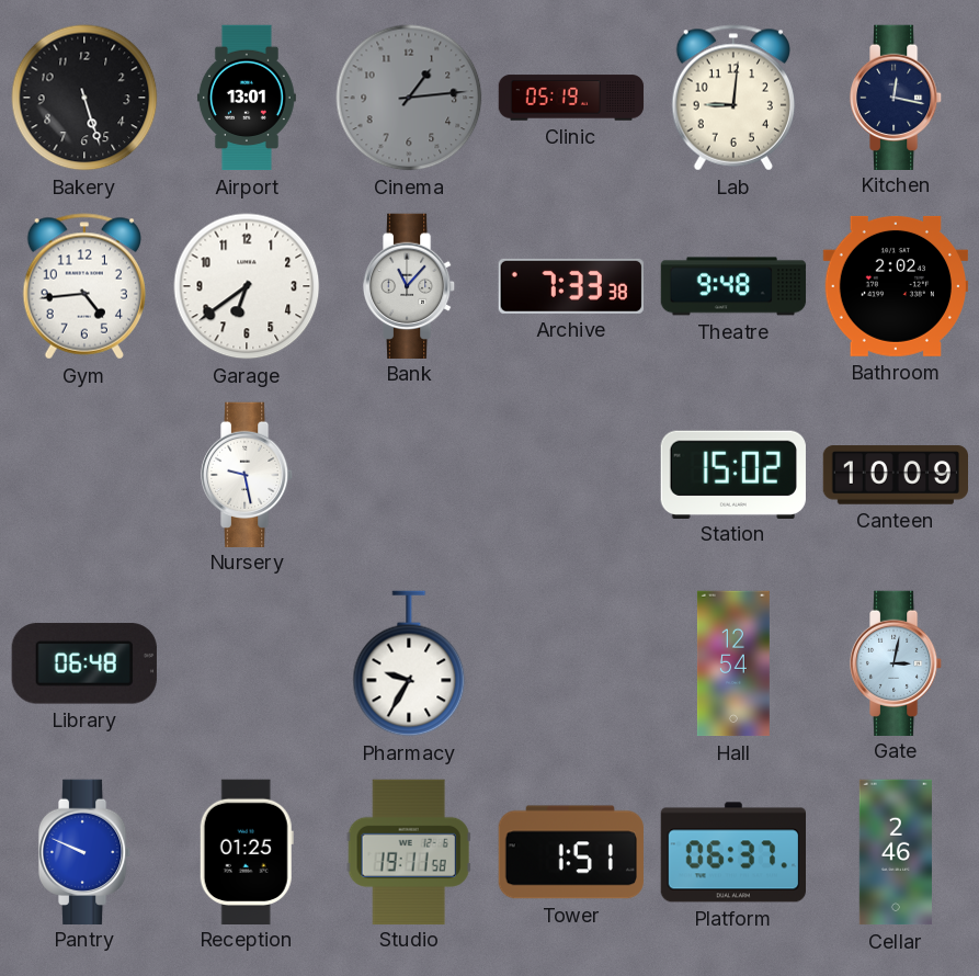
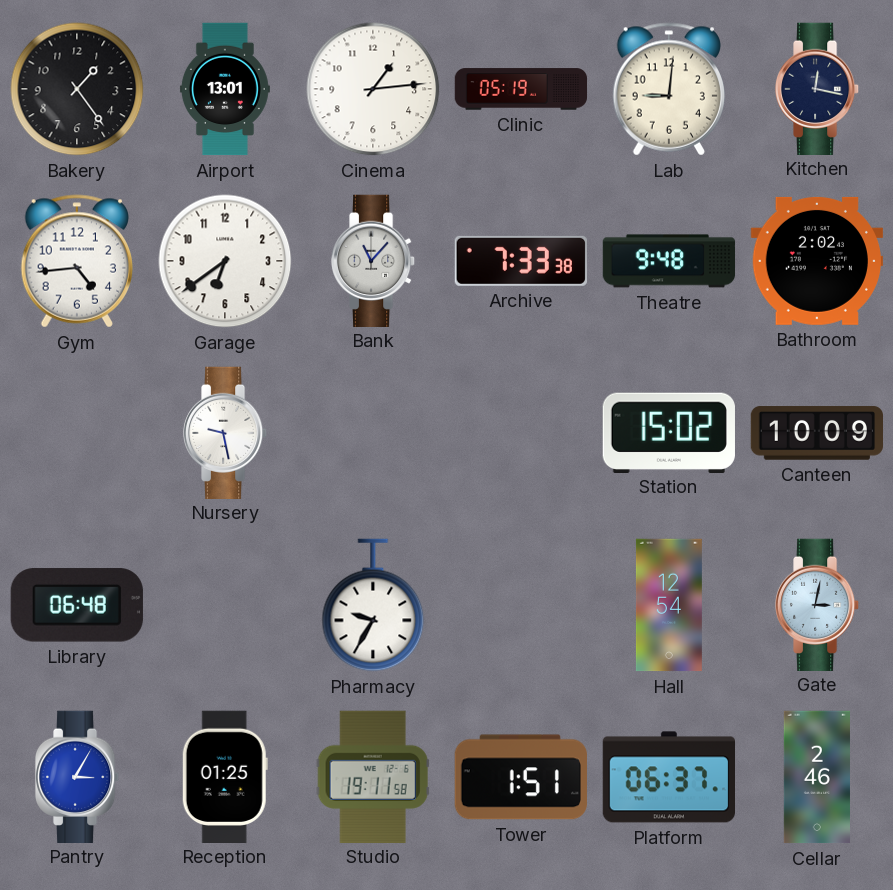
Bakery: 5:27 -> 1:24 (77, 89)
Cinema dial: grey -> white (373, 89)
Pantry: 9:49 -> 3:05 (77, 776)
